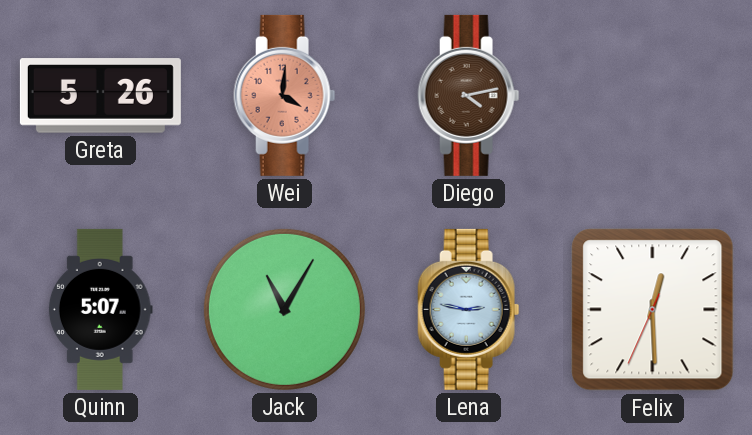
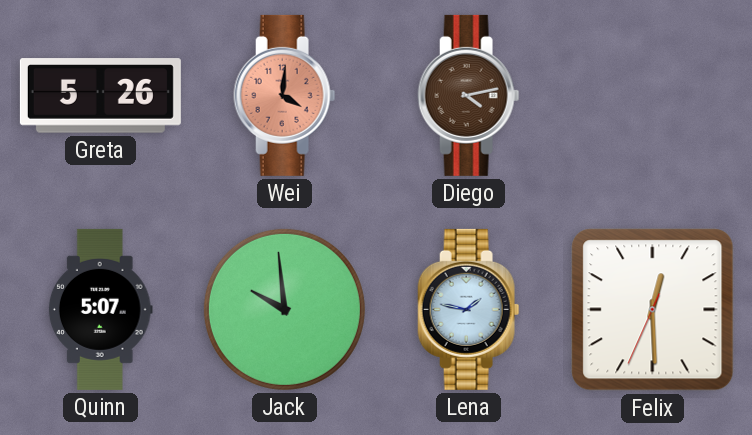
Jack: 11:05 -> 9:59 (284, 309)
Lena: 2:47 -> 1:47 (469, 309)
